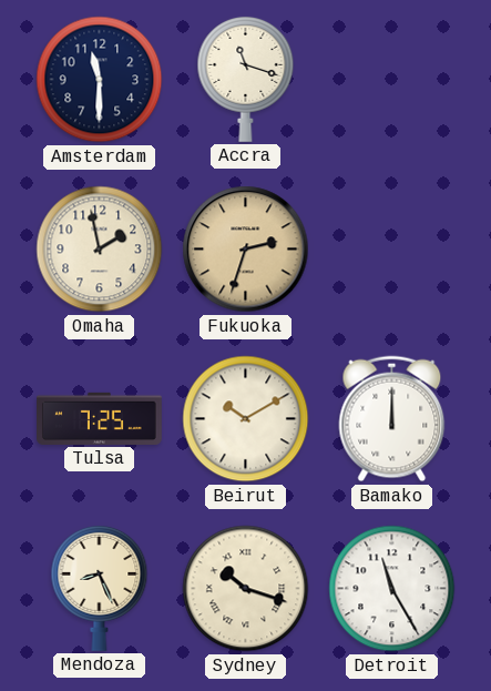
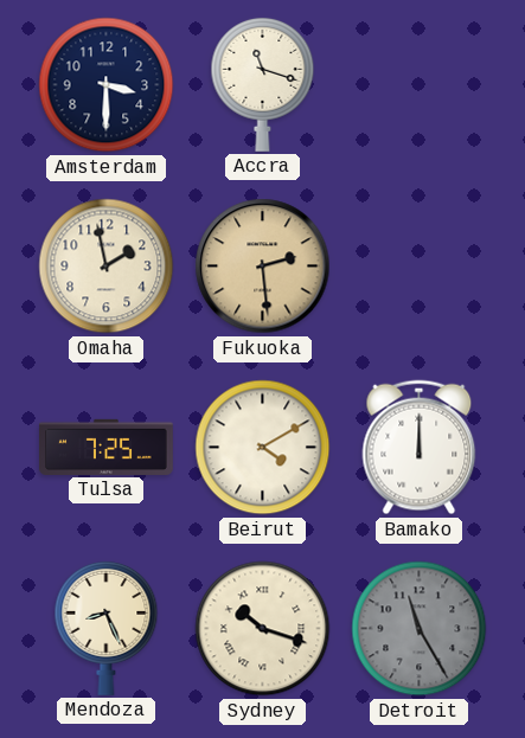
Amsterdam: 11:30 -> 3:30 (107, 85)
Fukuoka: 2:33 -> 2:29 (263, 267)
Beirut: 10:10 -> 4:10 (263, 448)
Detroit dial: white -> grey (420, 629)
